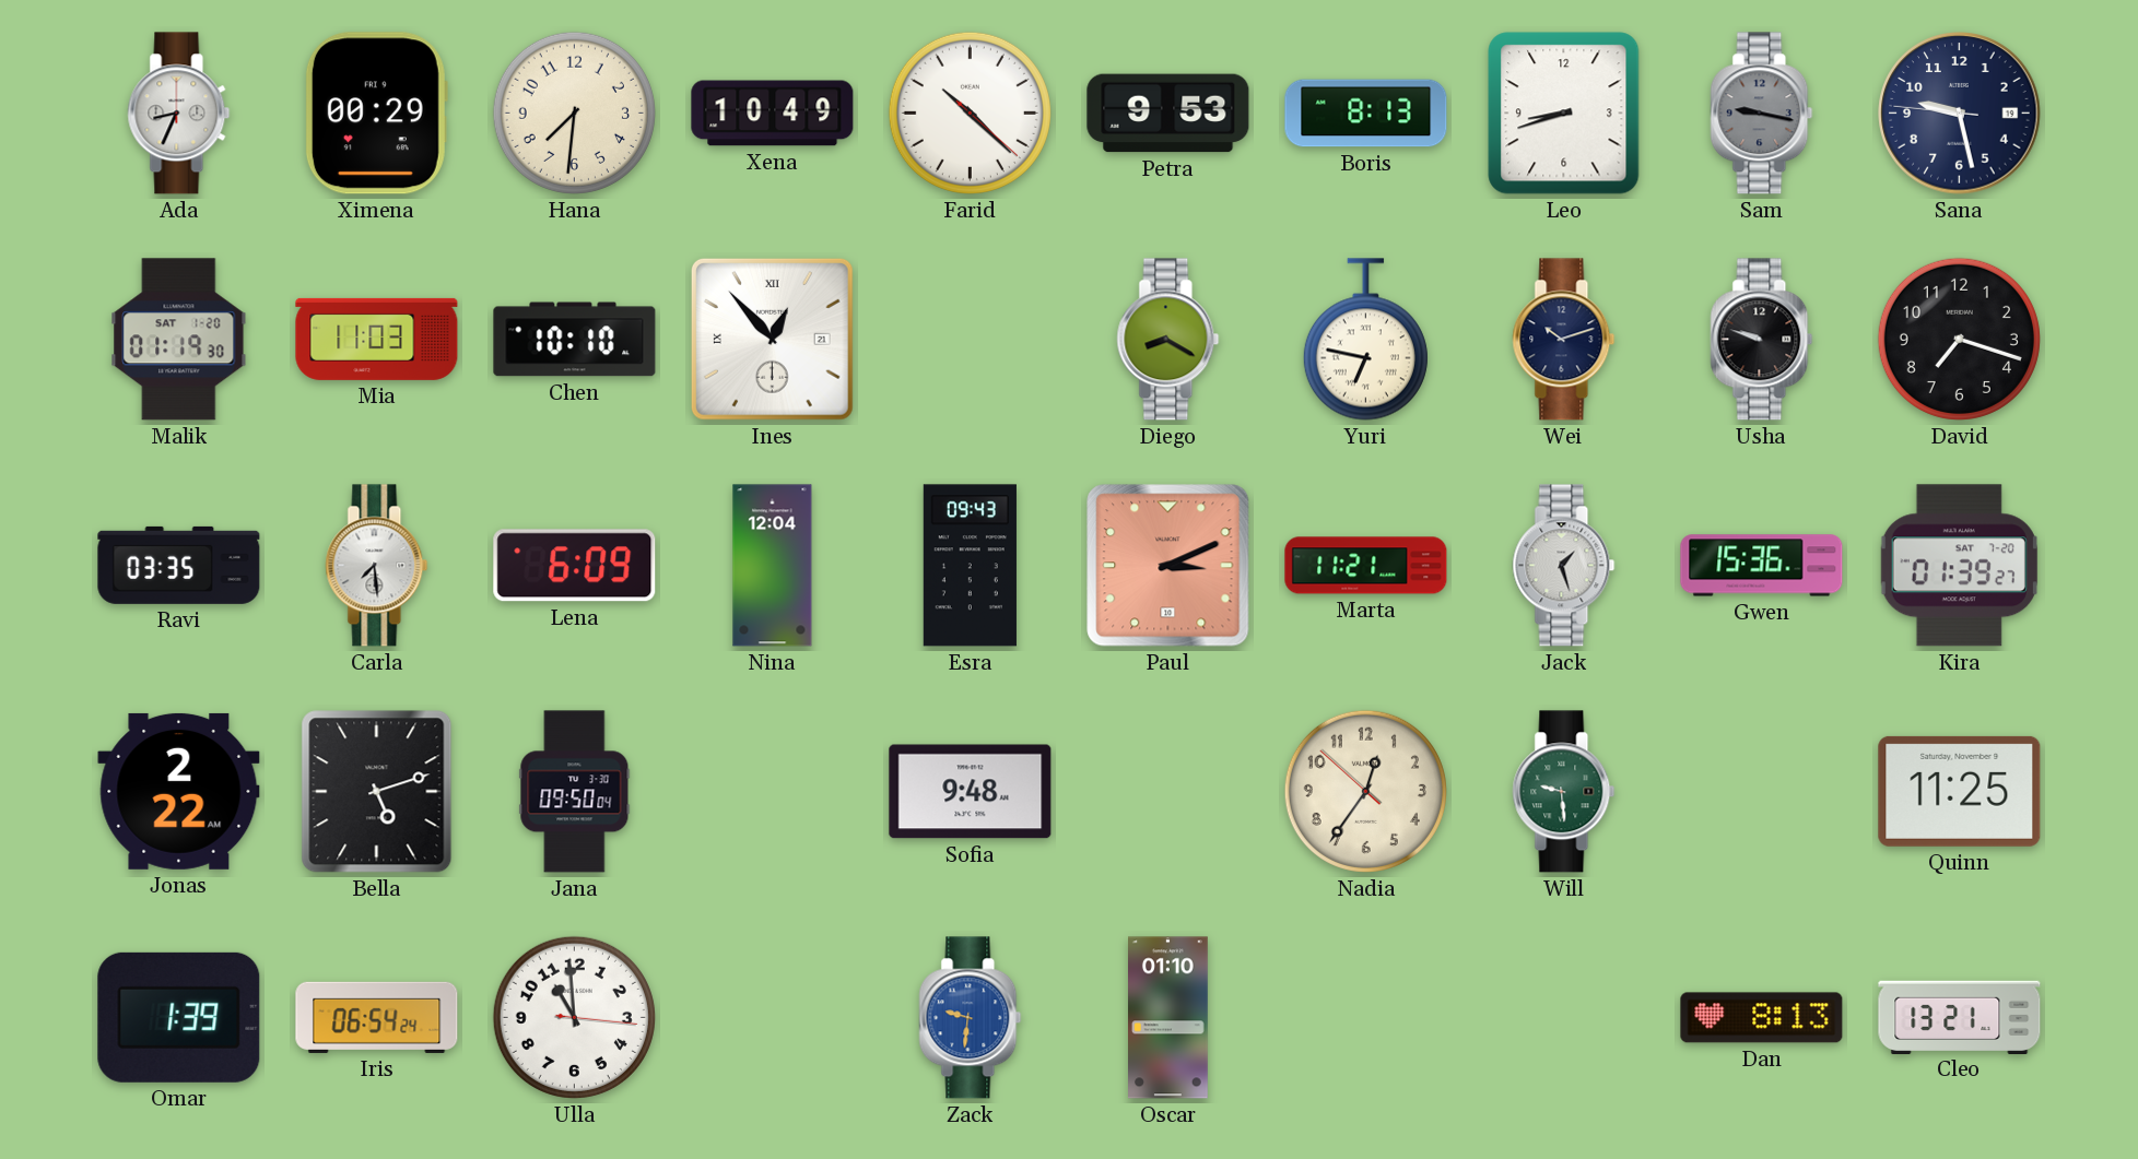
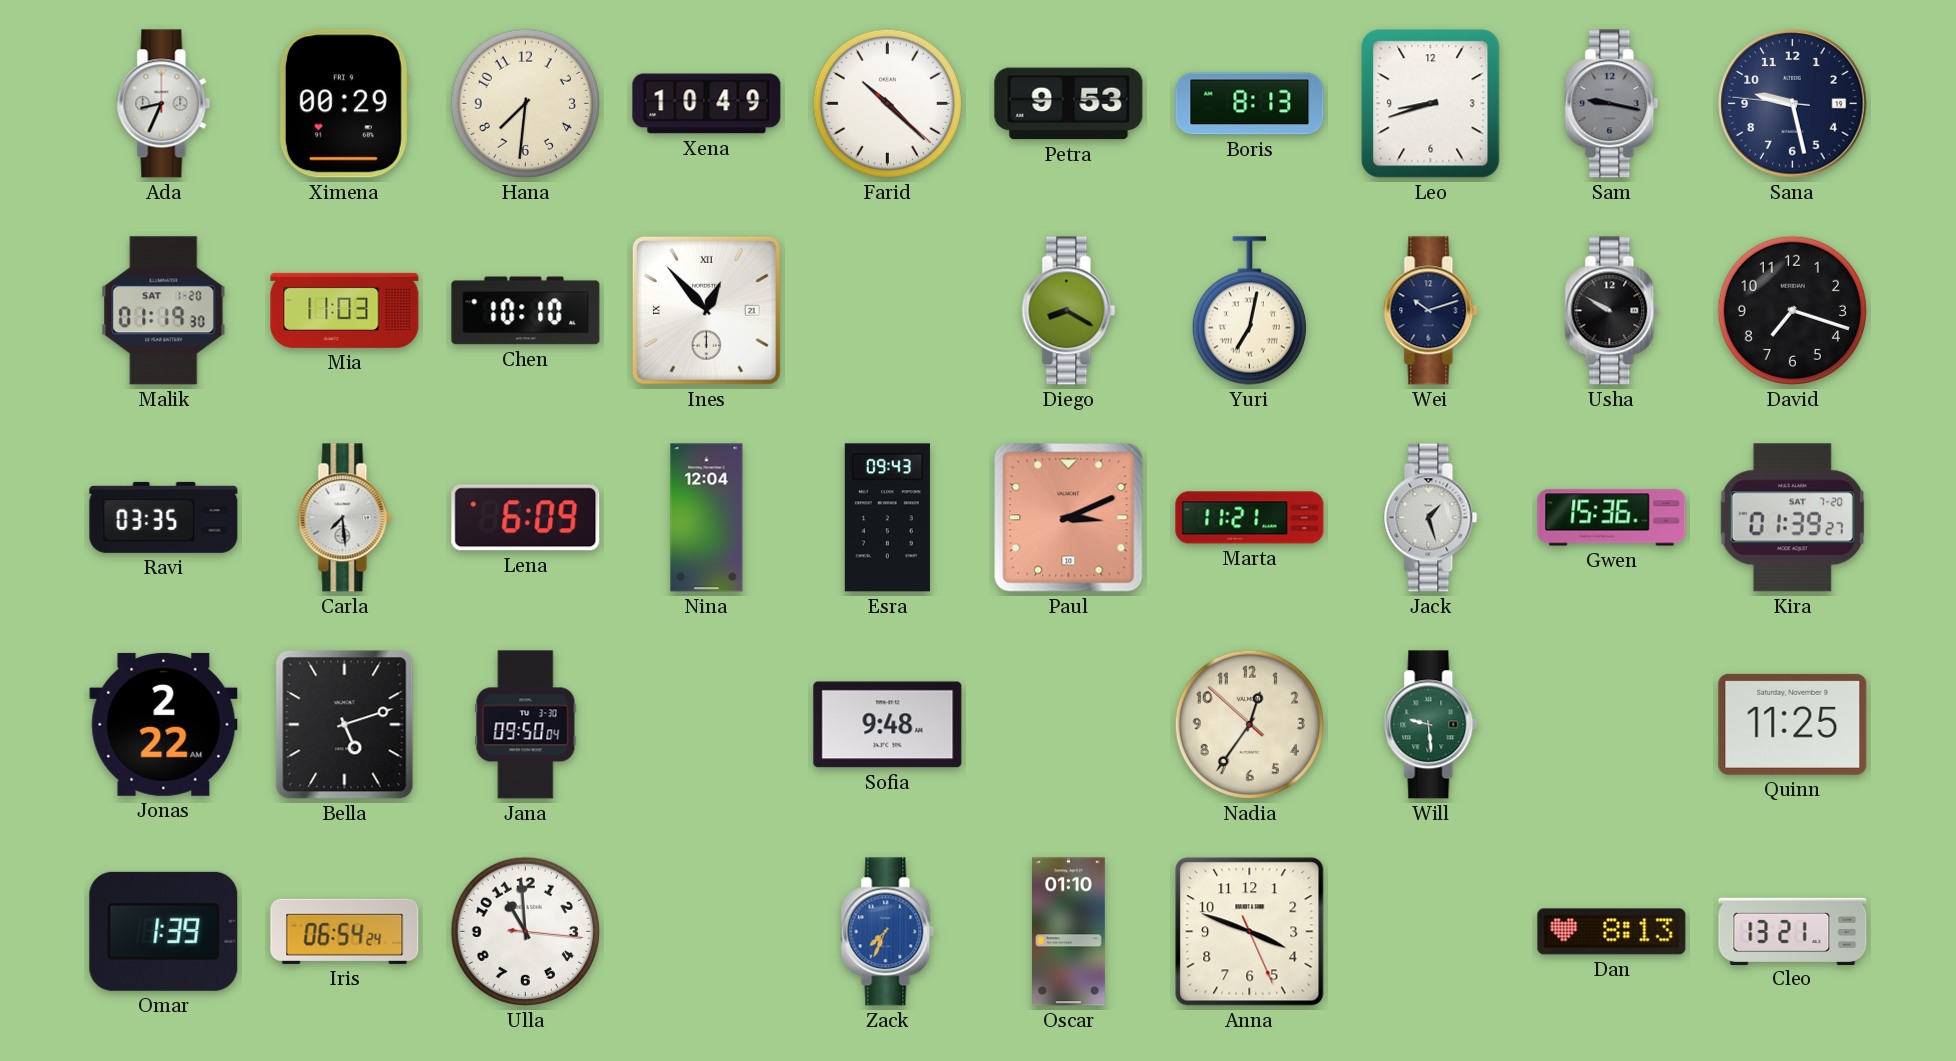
Yuri: 6:47 -> 7:02 (1249, 311)
Usha: 9:48 -> 9:50 (1612, 311)
Zack: 9:31 -> 7:34 (888, 932)
Anna: none -> 3:48 (1250, 932)
